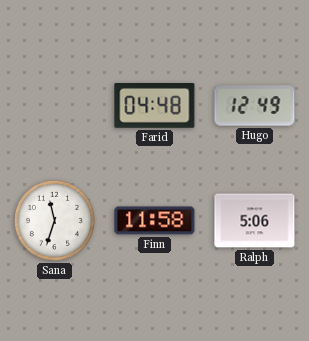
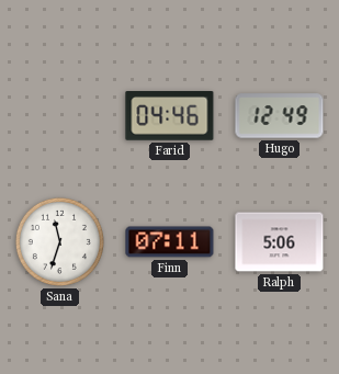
Farid: 04:48 -> 04:46 (170, 116)
Finn: 11:58 -> 07:11 (170, 242)
